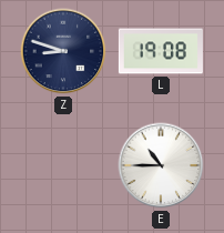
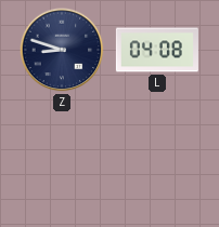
L: 19:08 -> 04:08 (157, 50)
E: 10:45 -> none (161, 165)
